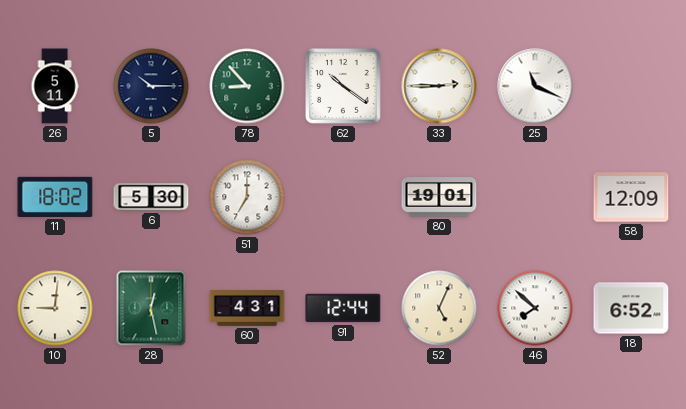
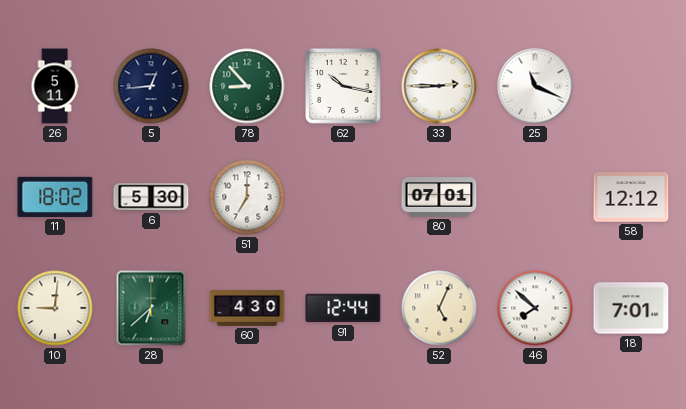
5: 10:15 -> 12:44 (151, 86)
62: 10:21 -> 10:17 (344, 87)
80: 19:01 -> 07:01 (439, 197)
58: 12:09 -> 12:12 (631, 197)
28: 12:28 -> 6:38 (151, 308)
60: 4:31 -> 4:30 (247, 309)
18: 6:52 -> 7:01 (631, 308)
